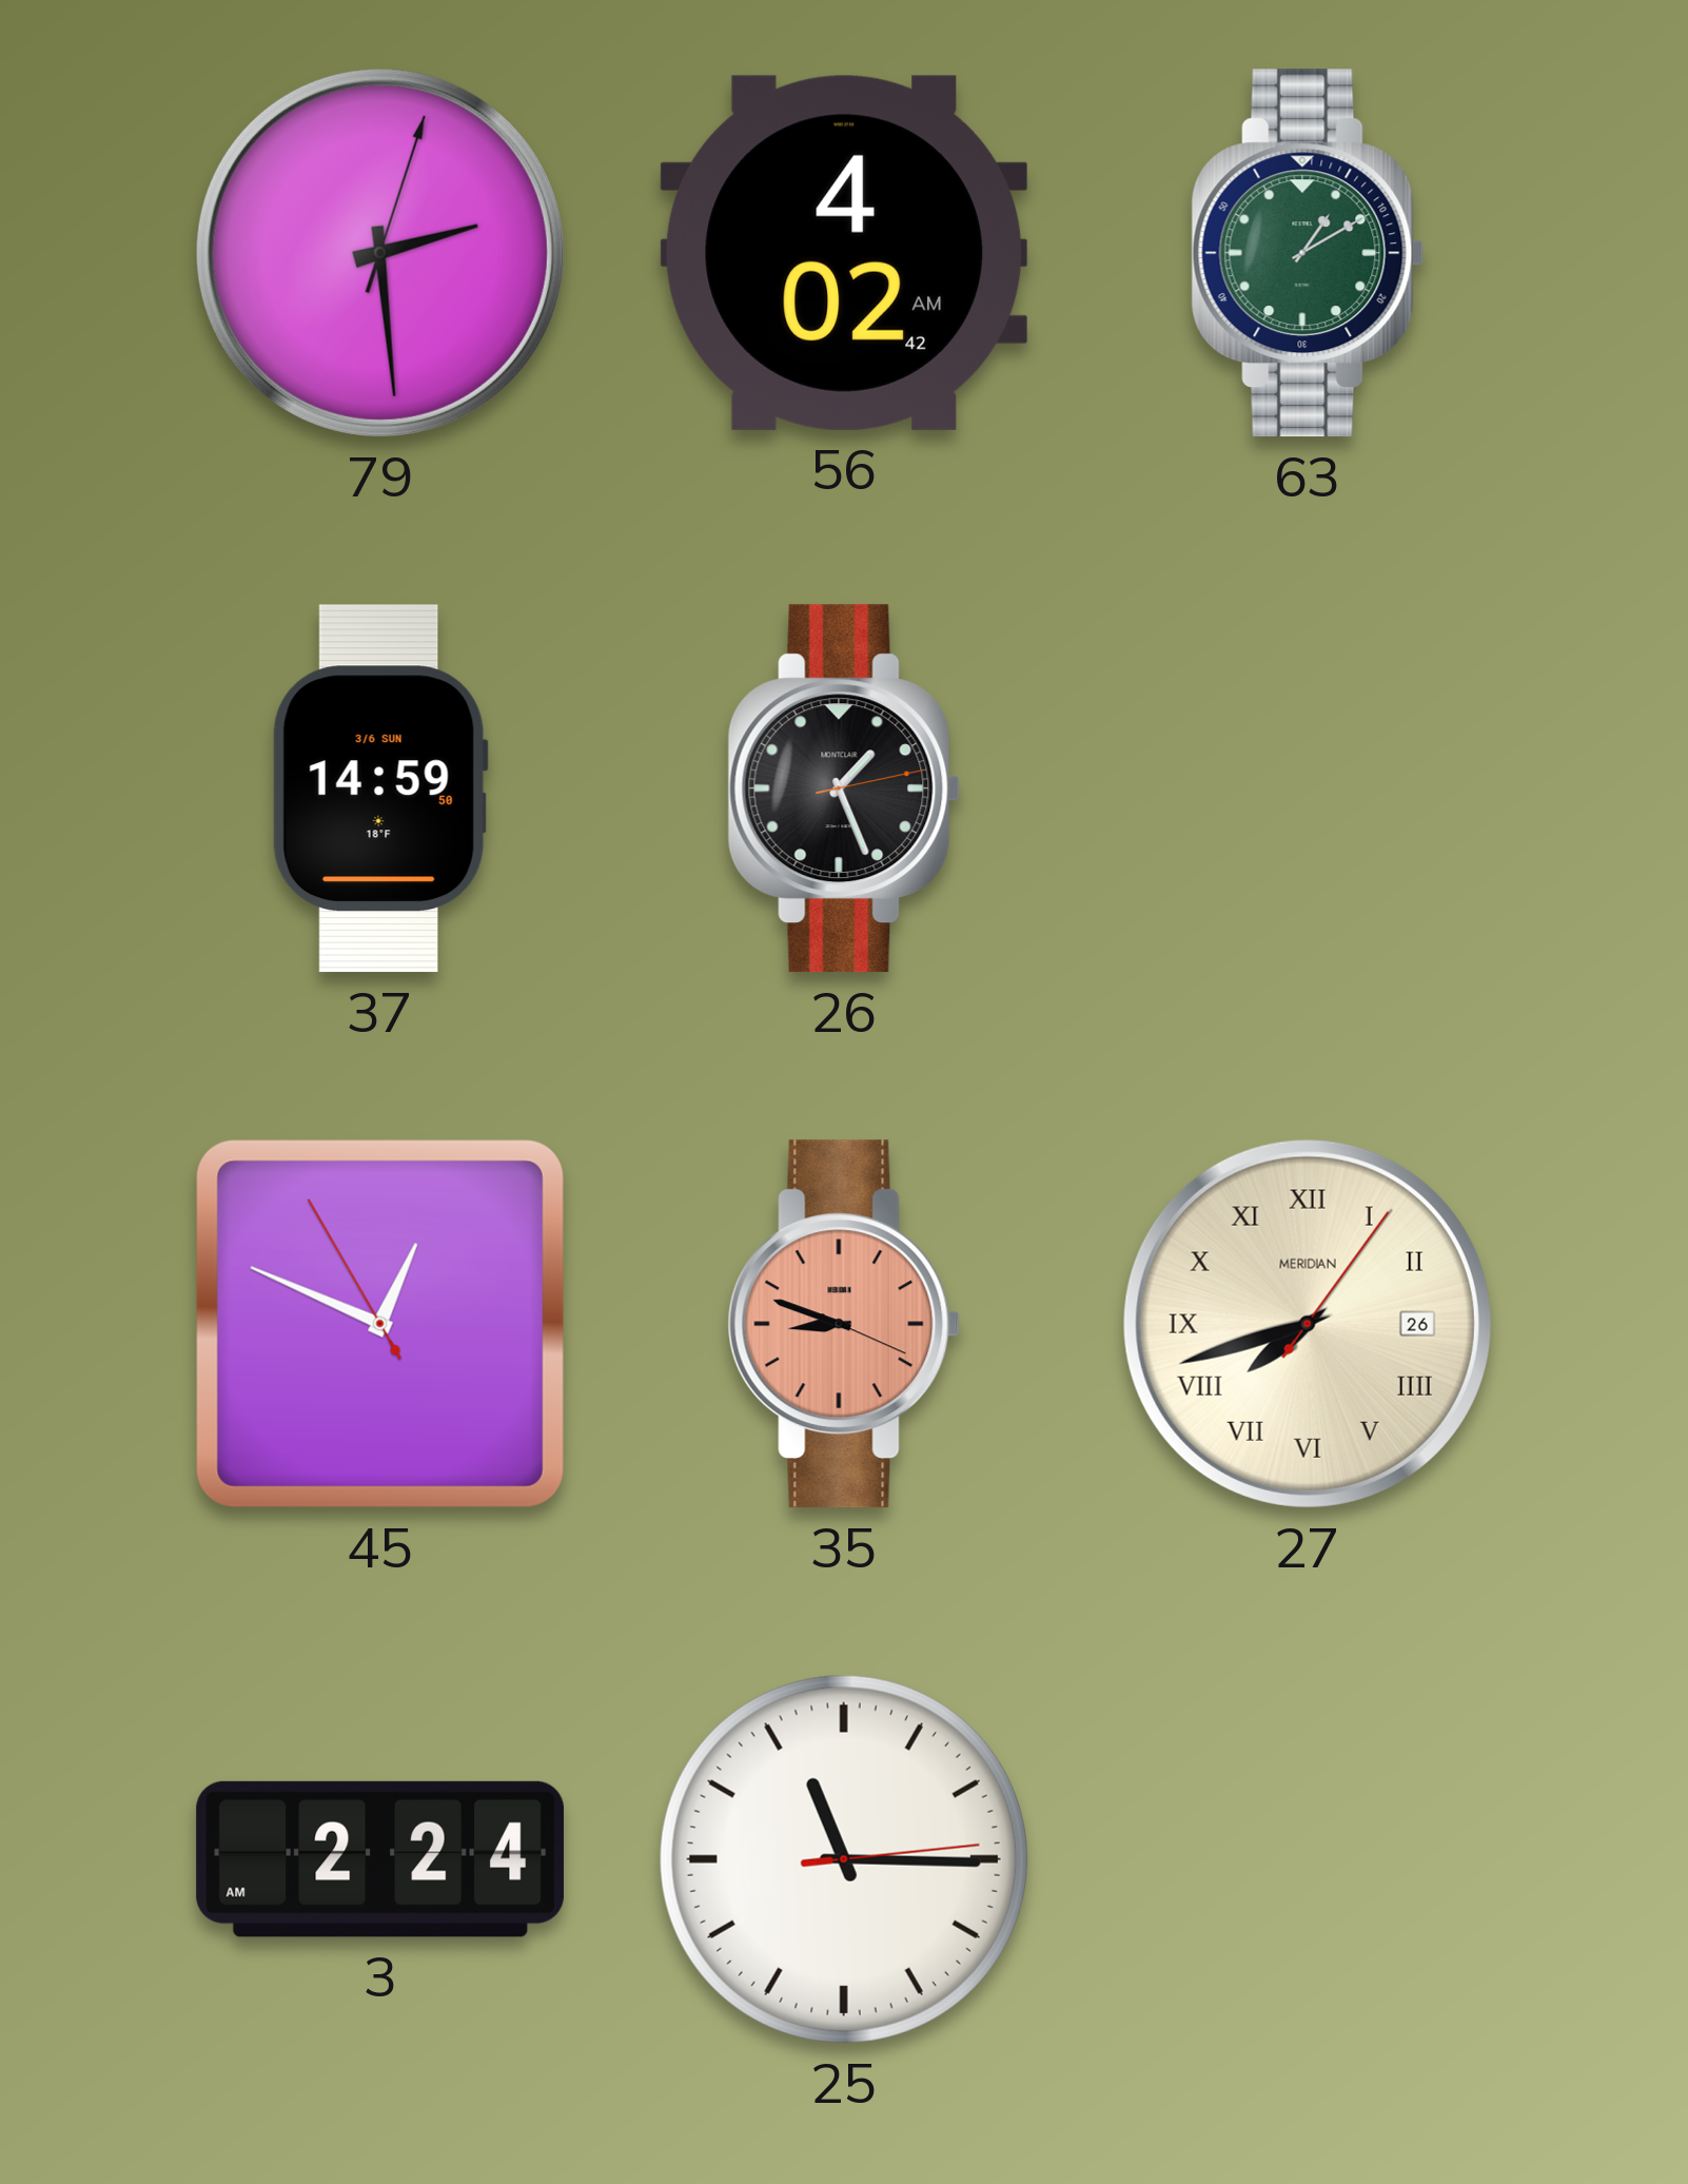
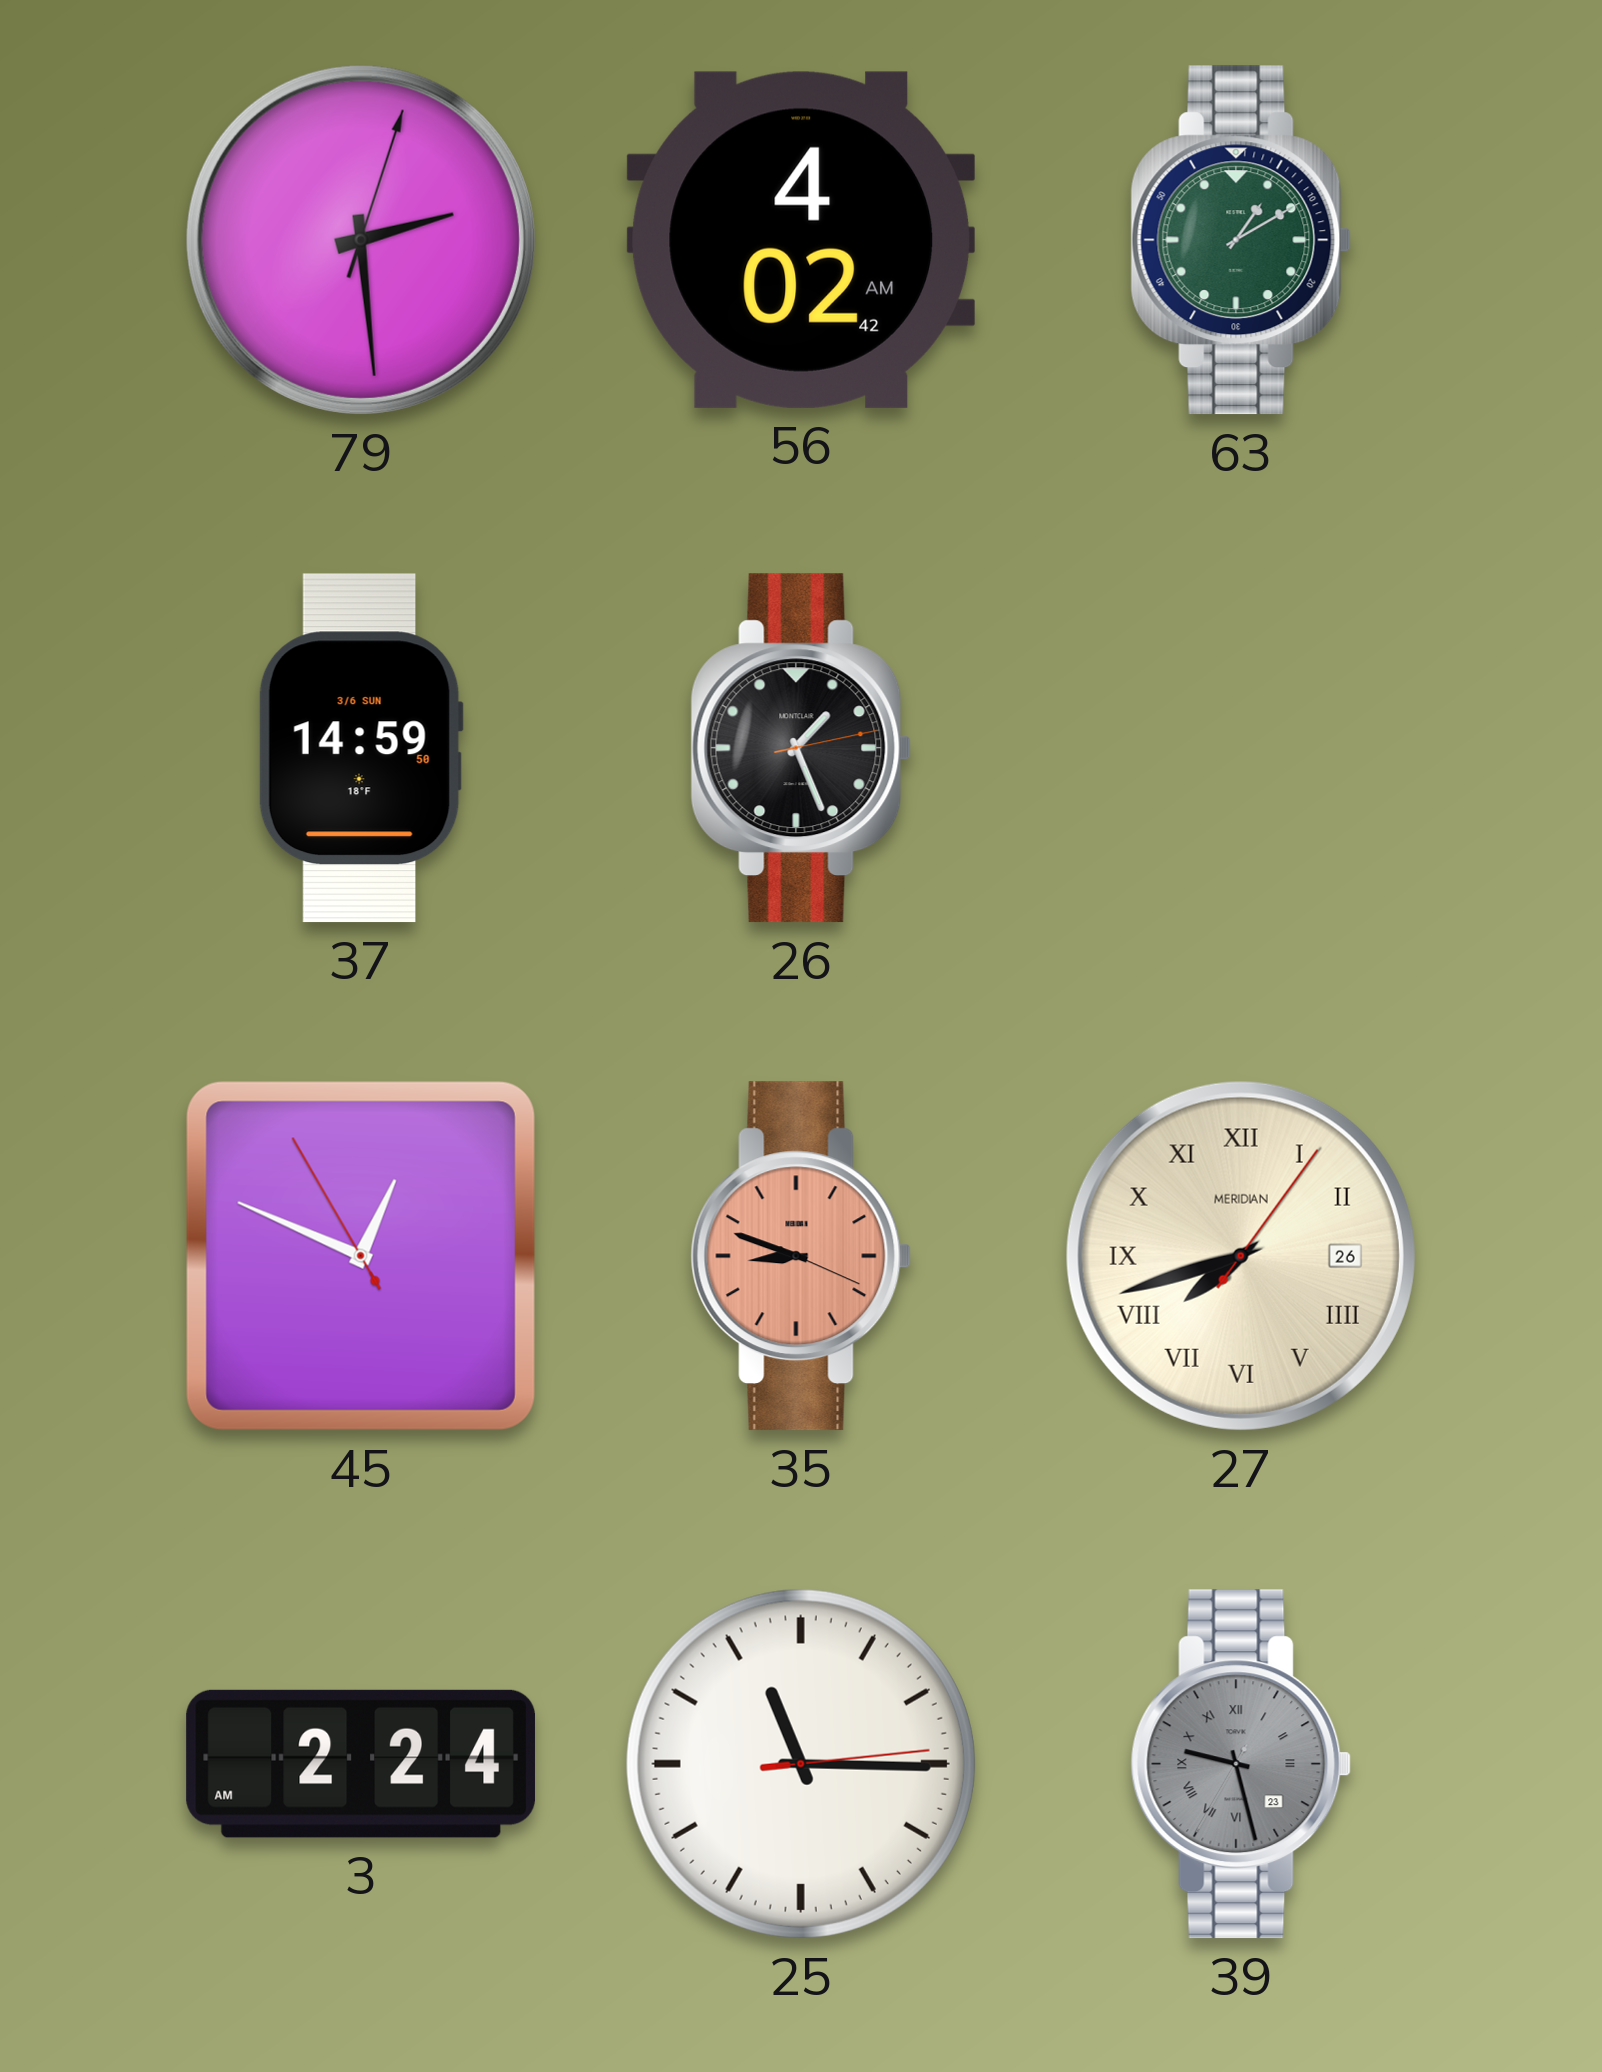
39: none -> 9:27 (1241, 1764)
